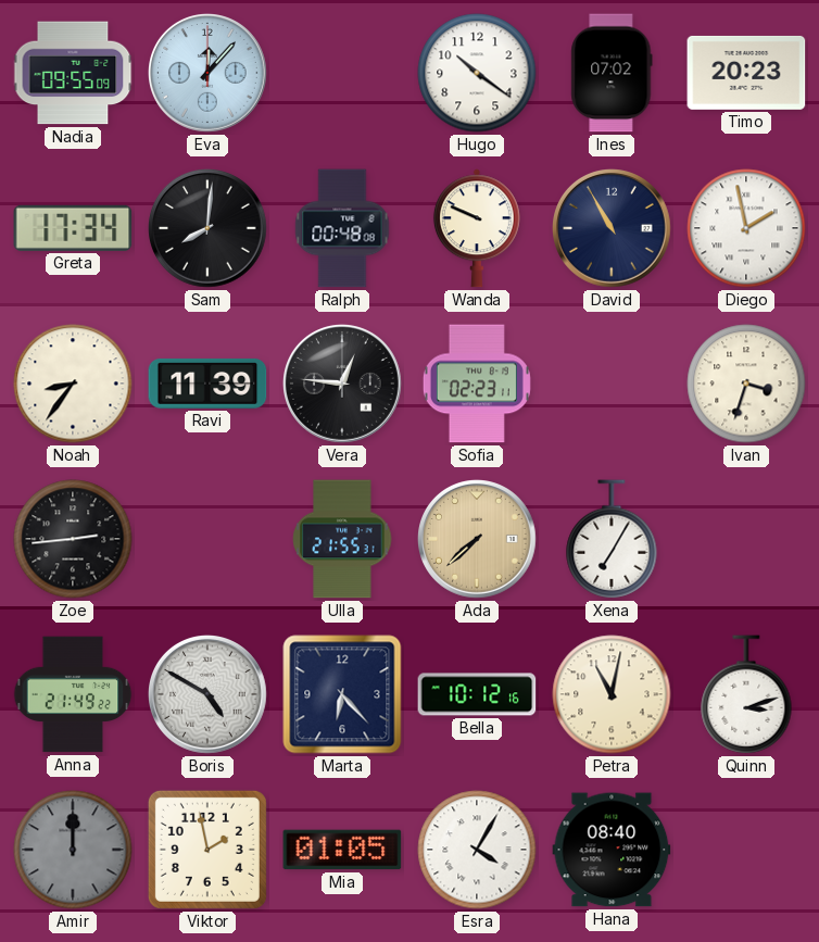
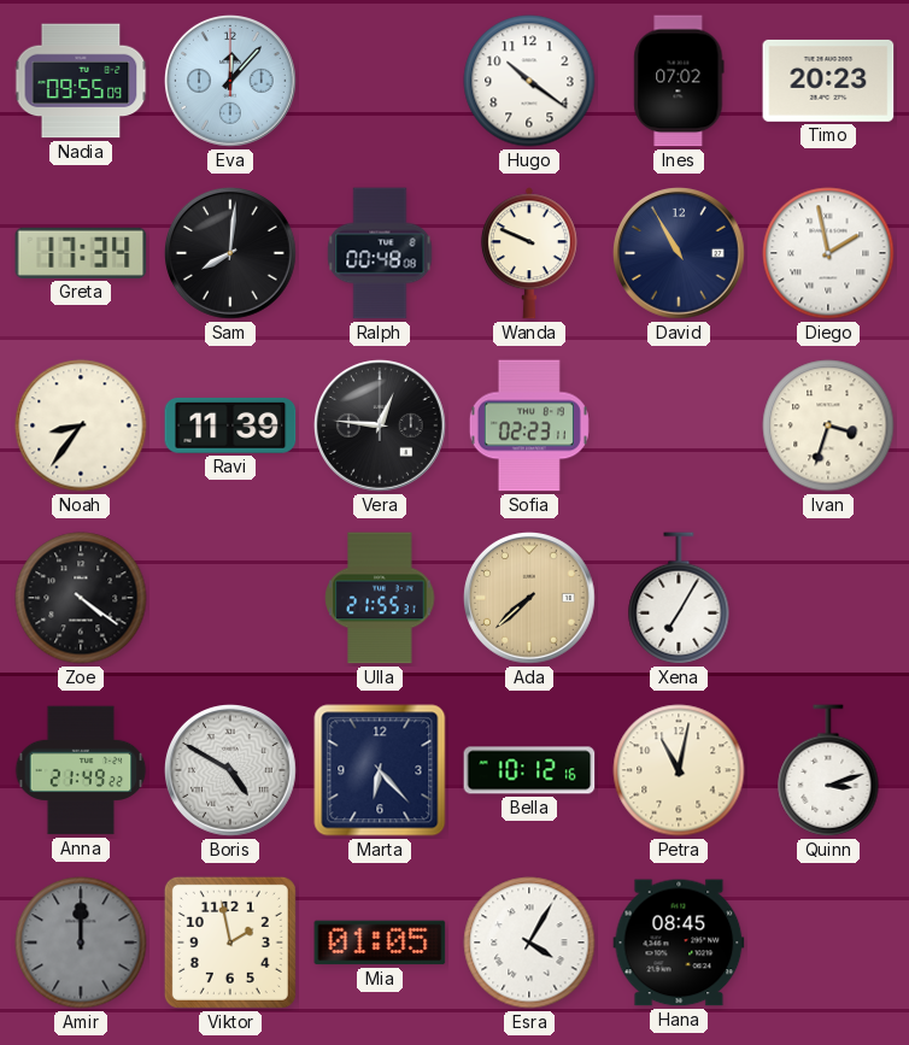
Zoe: 2:44 -> 4:21 (81, 598)
Hana: 08:40 -> 08:45 (679, 943)
